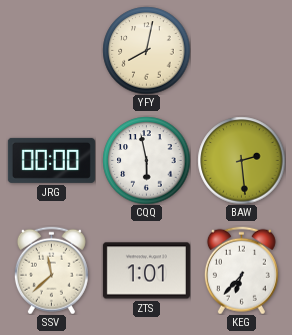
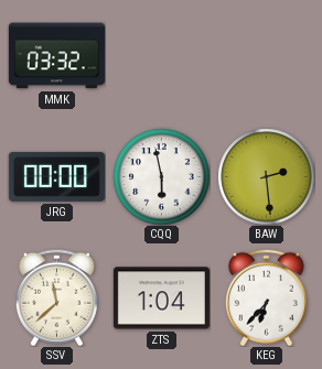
MMK: none -> 03:32 (56, 56)
YFY: 8:02 -> none (146, 50)
ZTS: 1:01 -> 1:04 (161, 299)
